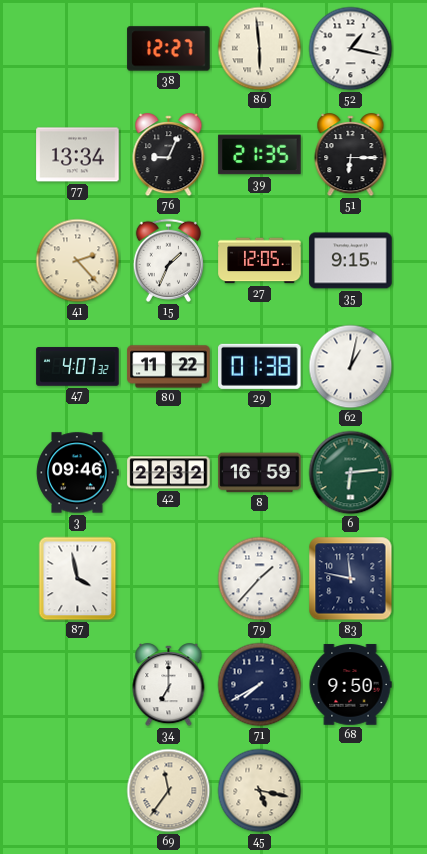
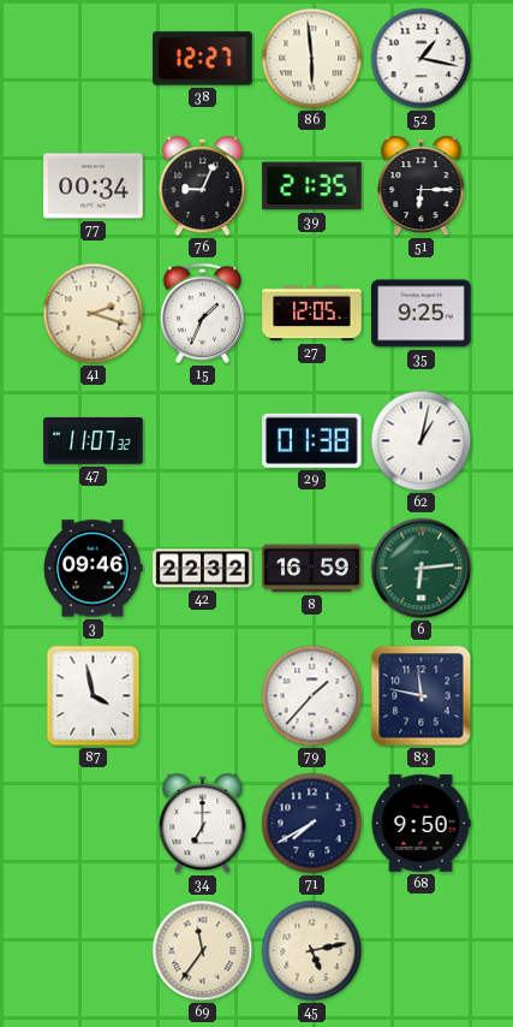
77: 13:34 -> 00:34 (94, 186)
41: 2:23 -> 2:18 (94, 314)
35: 9:15 -> 9:25 (422, 314)
47: 4:07 -> 11:07 (94, 441)
80: 11:22 -> none (169, 367)
45: 5:17 -> 5:13 (312, 951)
